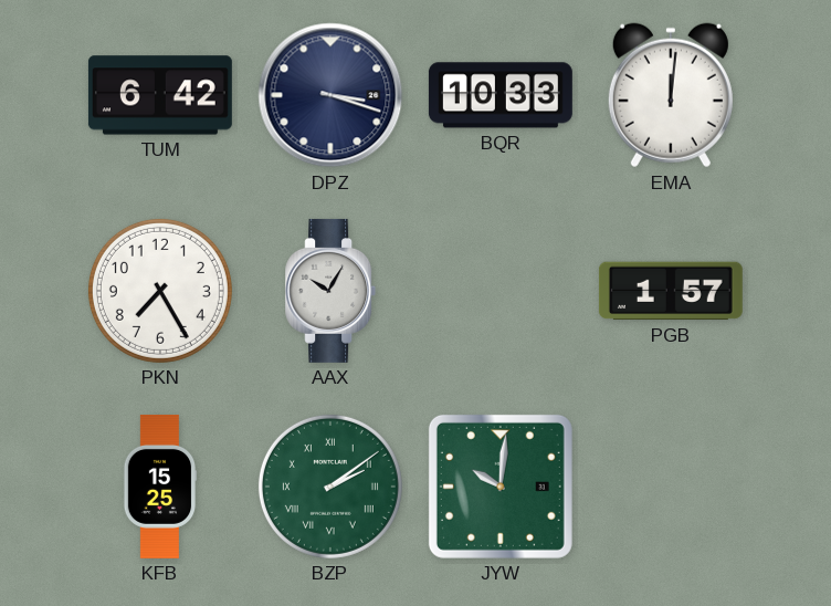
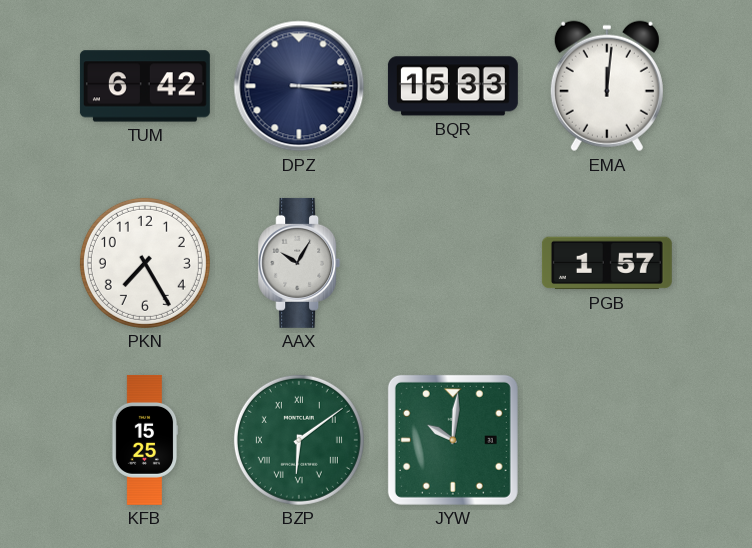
DPZ: 3:18 -> 3:15 (299, 86)
BQR: 10:33 -> 15:33 (453, 86)
BZP: 2:09 -> 6:09 (299, 440)
